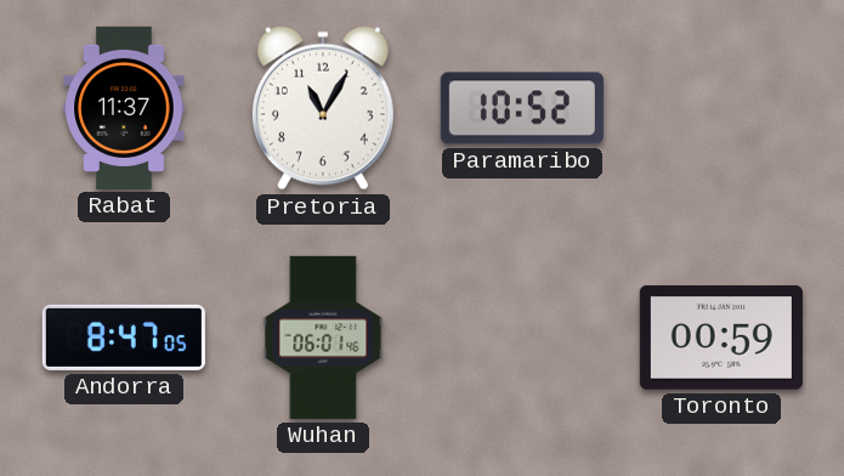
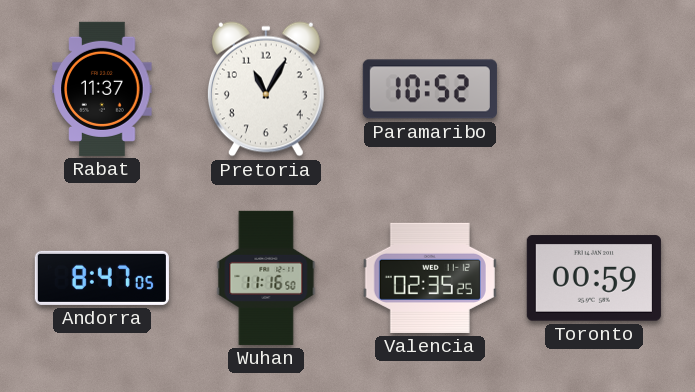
Wuhan: 06:01 -> 11:16 (266, 278)
Valencia: none -> 02:35 (430, 278)
